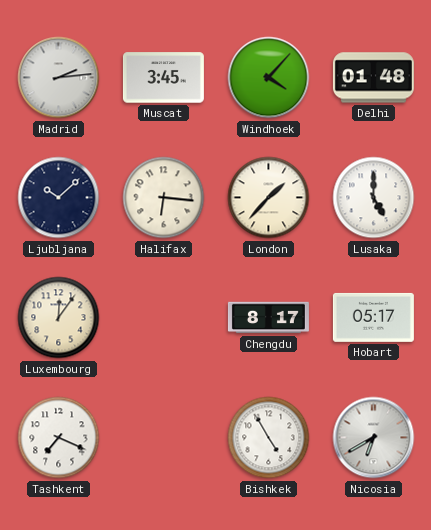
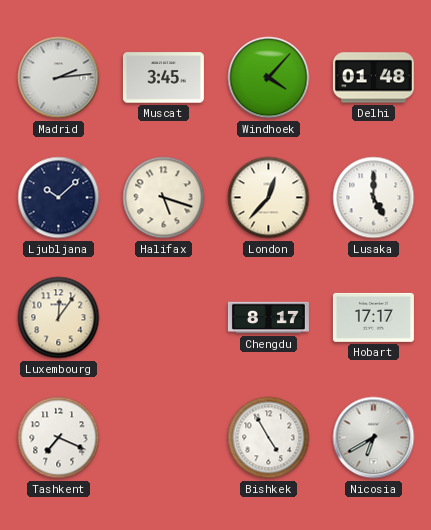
Halifax: 6:16 -> 5:18 (164, 198)
London: 1:37 -> 12:37 (269, 198)
Hobart: 05:17 -> 17:17 (373, 317)
